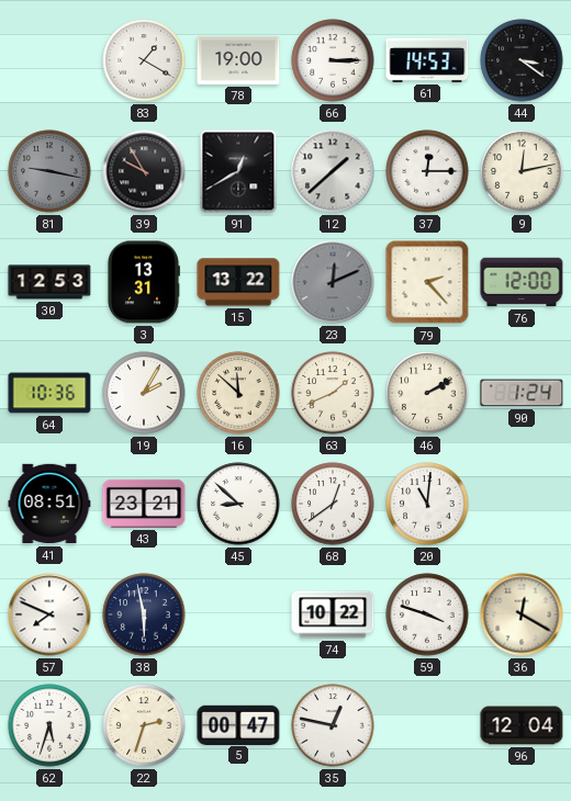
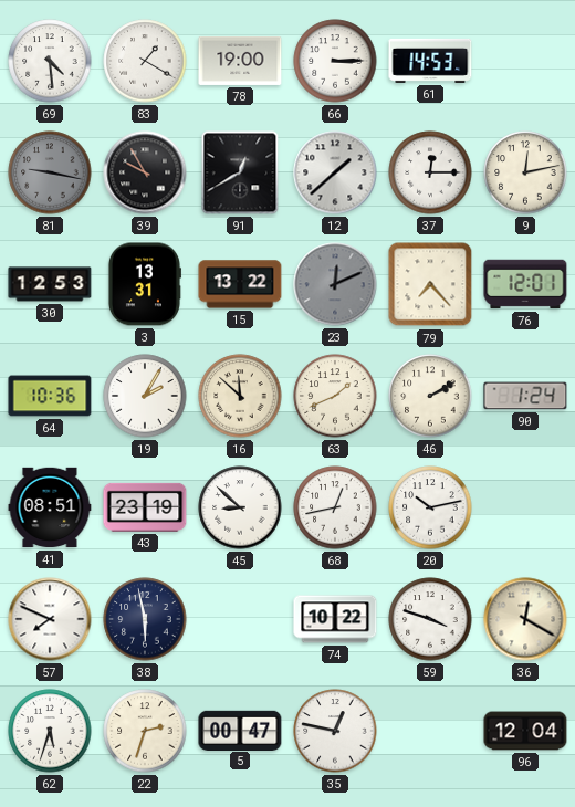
69: none -> 4:29 (50, 61)
44: 3:21 -> none (522, 60)
79: 2:23 -> 7:23 (430, 284)
76: 12:00 -> 12:01 (525, 284)
43: 23:21 -> 23:19 (145, 507)
68: 12:39 -> 12:43 (335, 507)
20: 11:01 -> 10:13 (430, 507)
